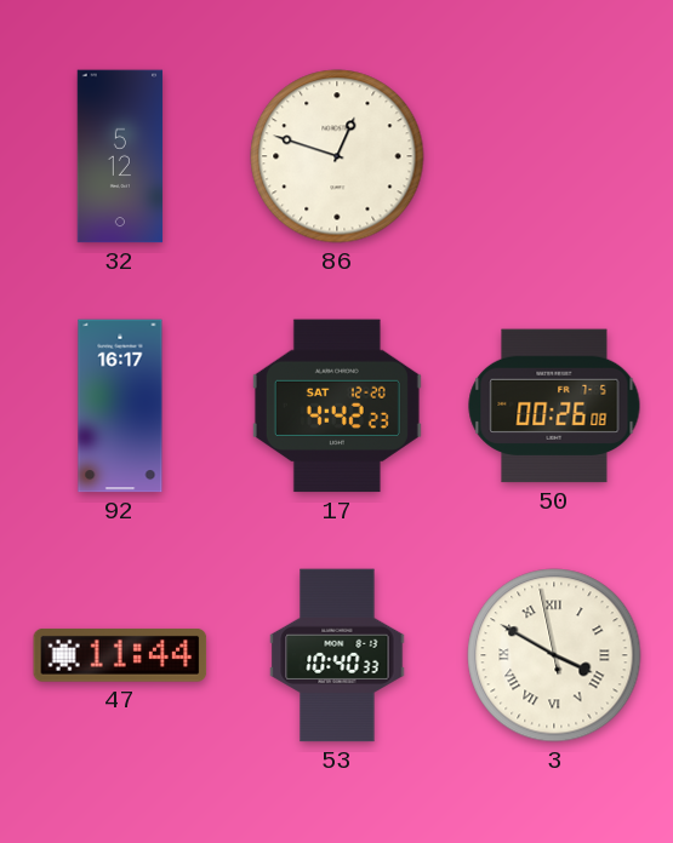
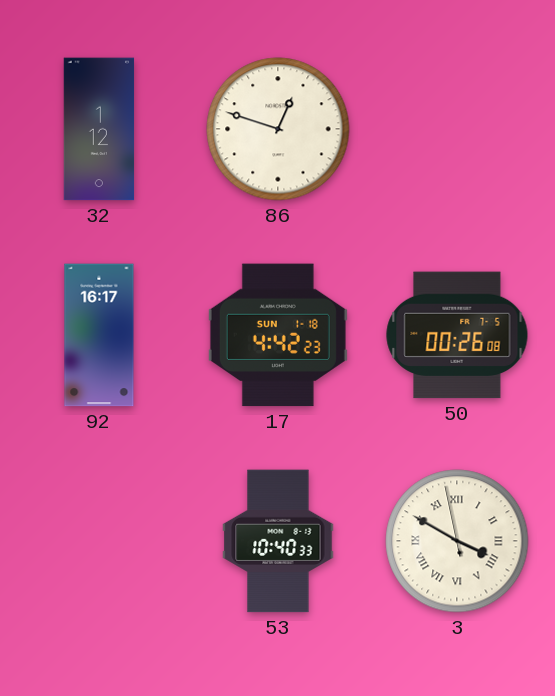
32: 5:12 -> 1:12 (99, 129)
17 date: SAT 12-20 -> SUN 1-18 (278, 335)
47: 11:44 -> none (120, 655)
